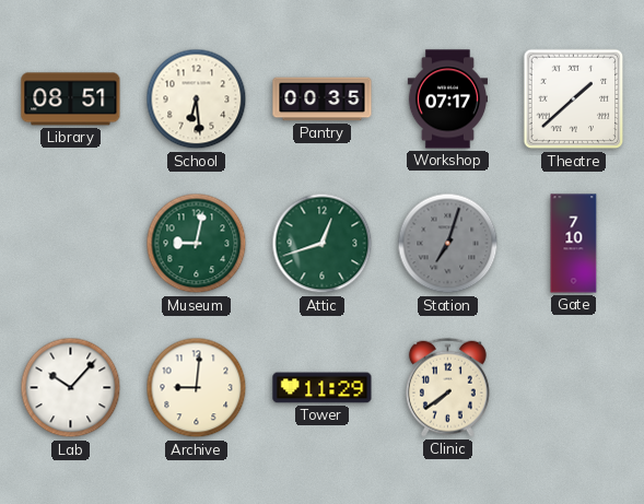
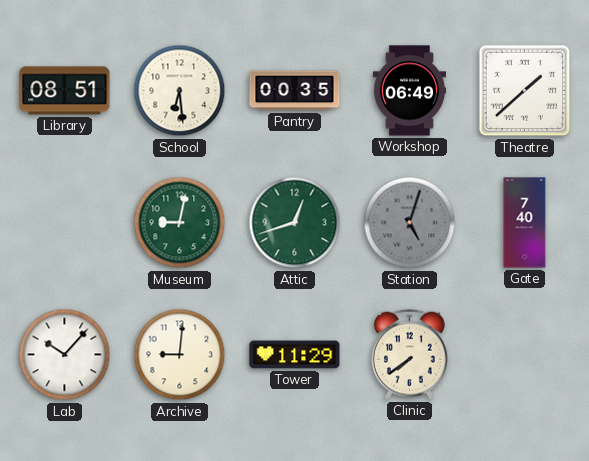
Workshop: 07:17 -> 06:49 (409, 91)
Station: 7:03 -> 5:03 (410, 223)
Gate: 7:10 -> 7:40 (525, 223)
